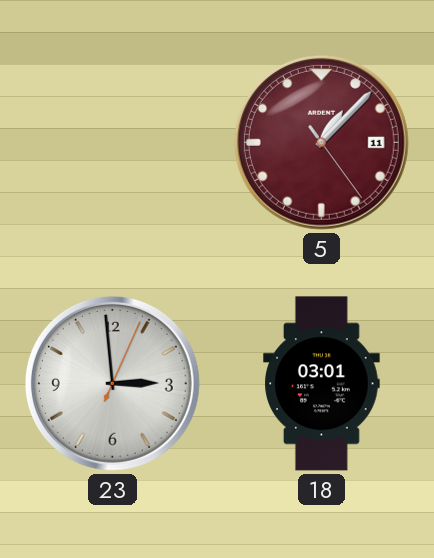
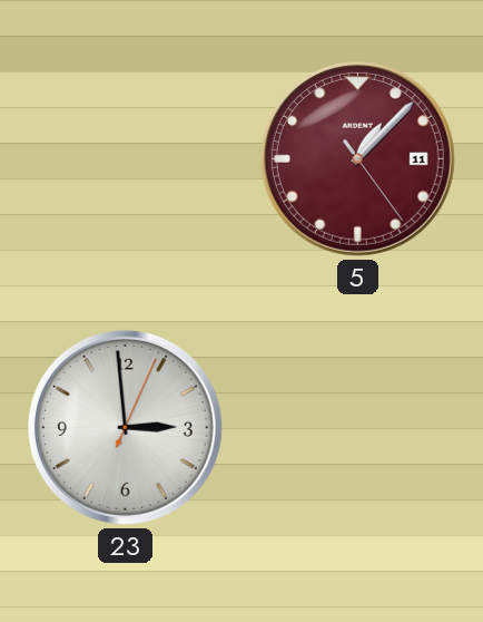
18: 03:01 -> none (322, 384)
